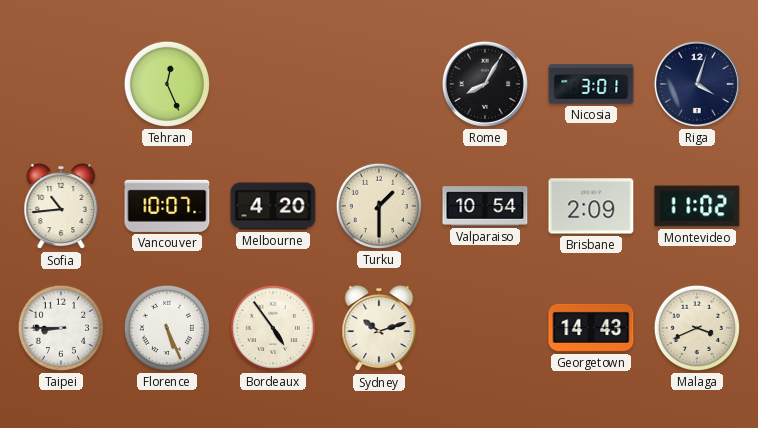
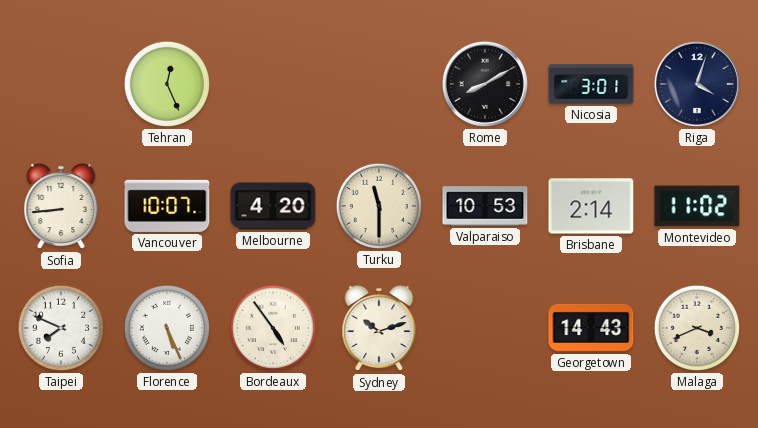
Rome: 8:05 -> 8:10 (485, 84)
Sofia: 10:44 -> 8:44 (61, 207)
Turku: 1:30 -> 11:30 (379, 206)
Valparaiso: 10:54 -> 10:53 (485, 206)
Brisbane: 2:09 -> 2:14 (591, 206)
Taipei: 8:45 -> 7:49 (61, 328)
